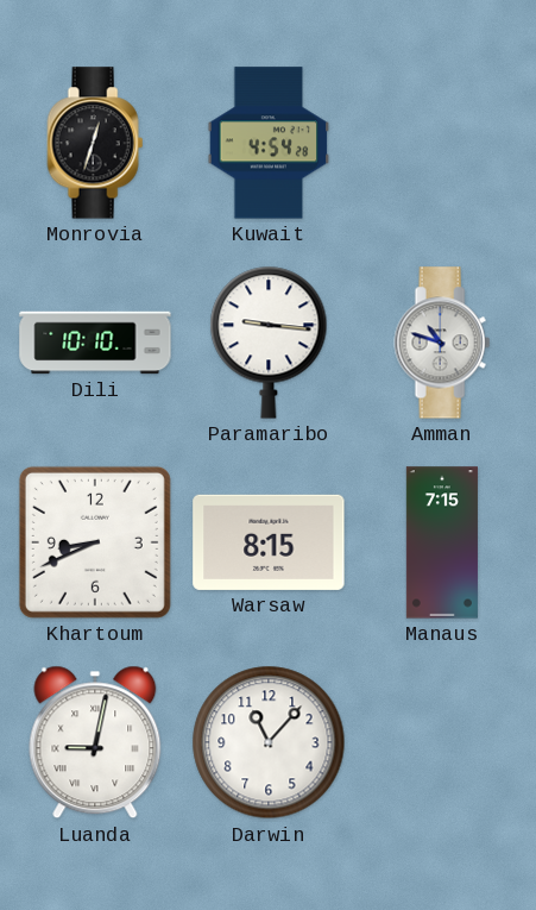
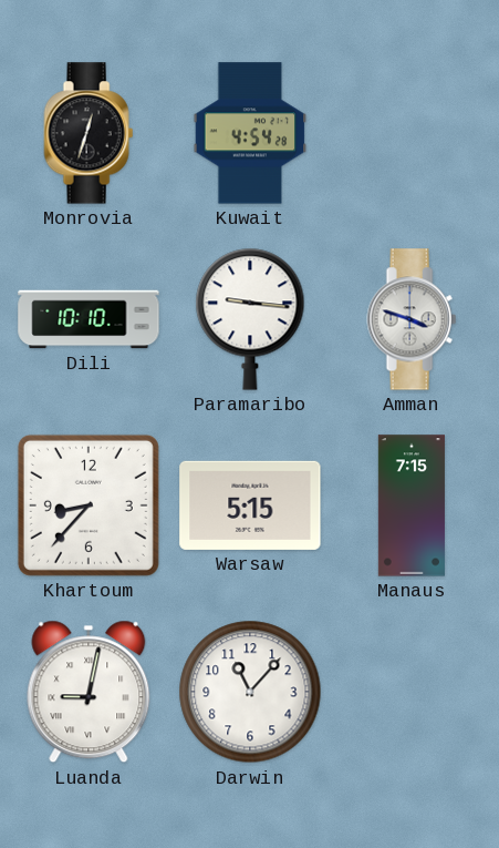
Amman: 10:48 -> 3:48 (412, 319)
Khartoum: 8:41 -> 8:37 (89, 505)
Warsaw: 8:15 -> 5:15 (250, 505)
